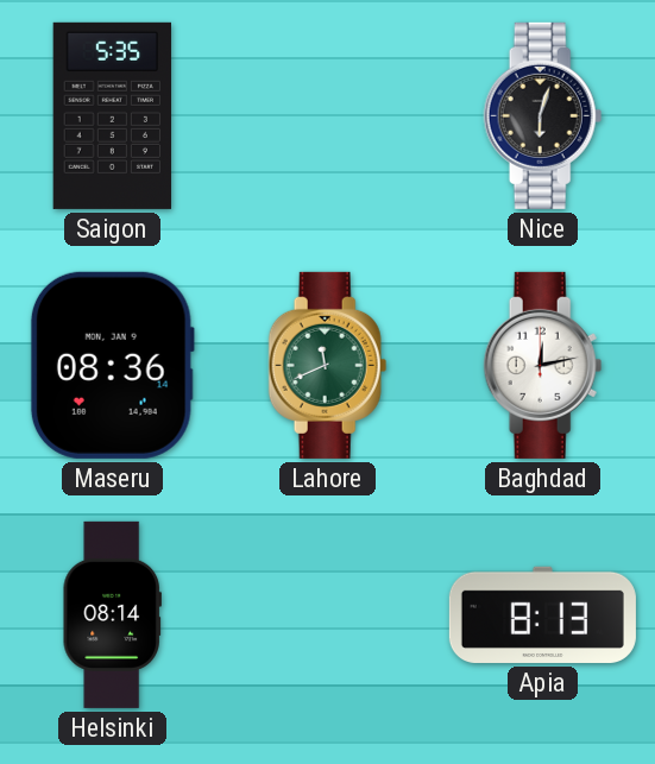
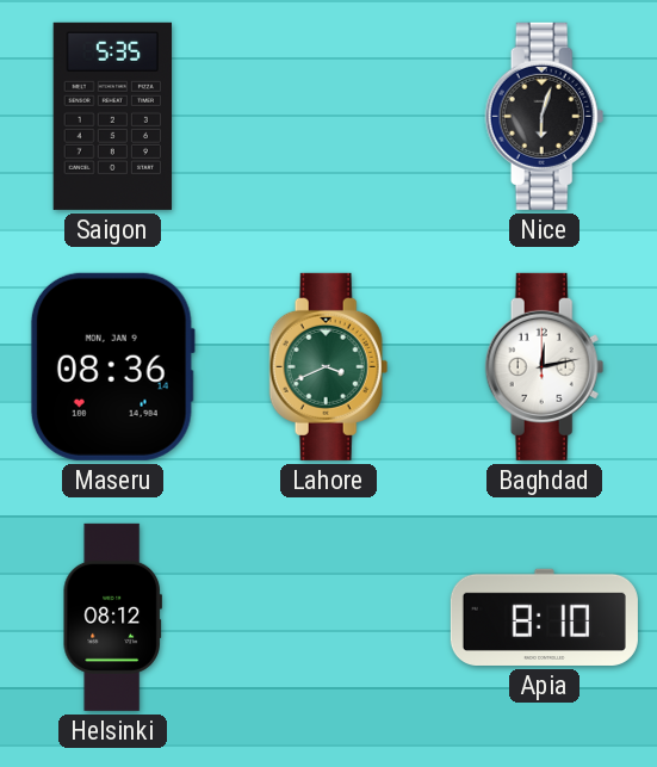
Lahore: 11:41 -> 3:41 (329, 366)
Helsinki: 08:14 -> 08:12 (112, 617)
Apia: 8:13 -> 8:10 (544, 617)
